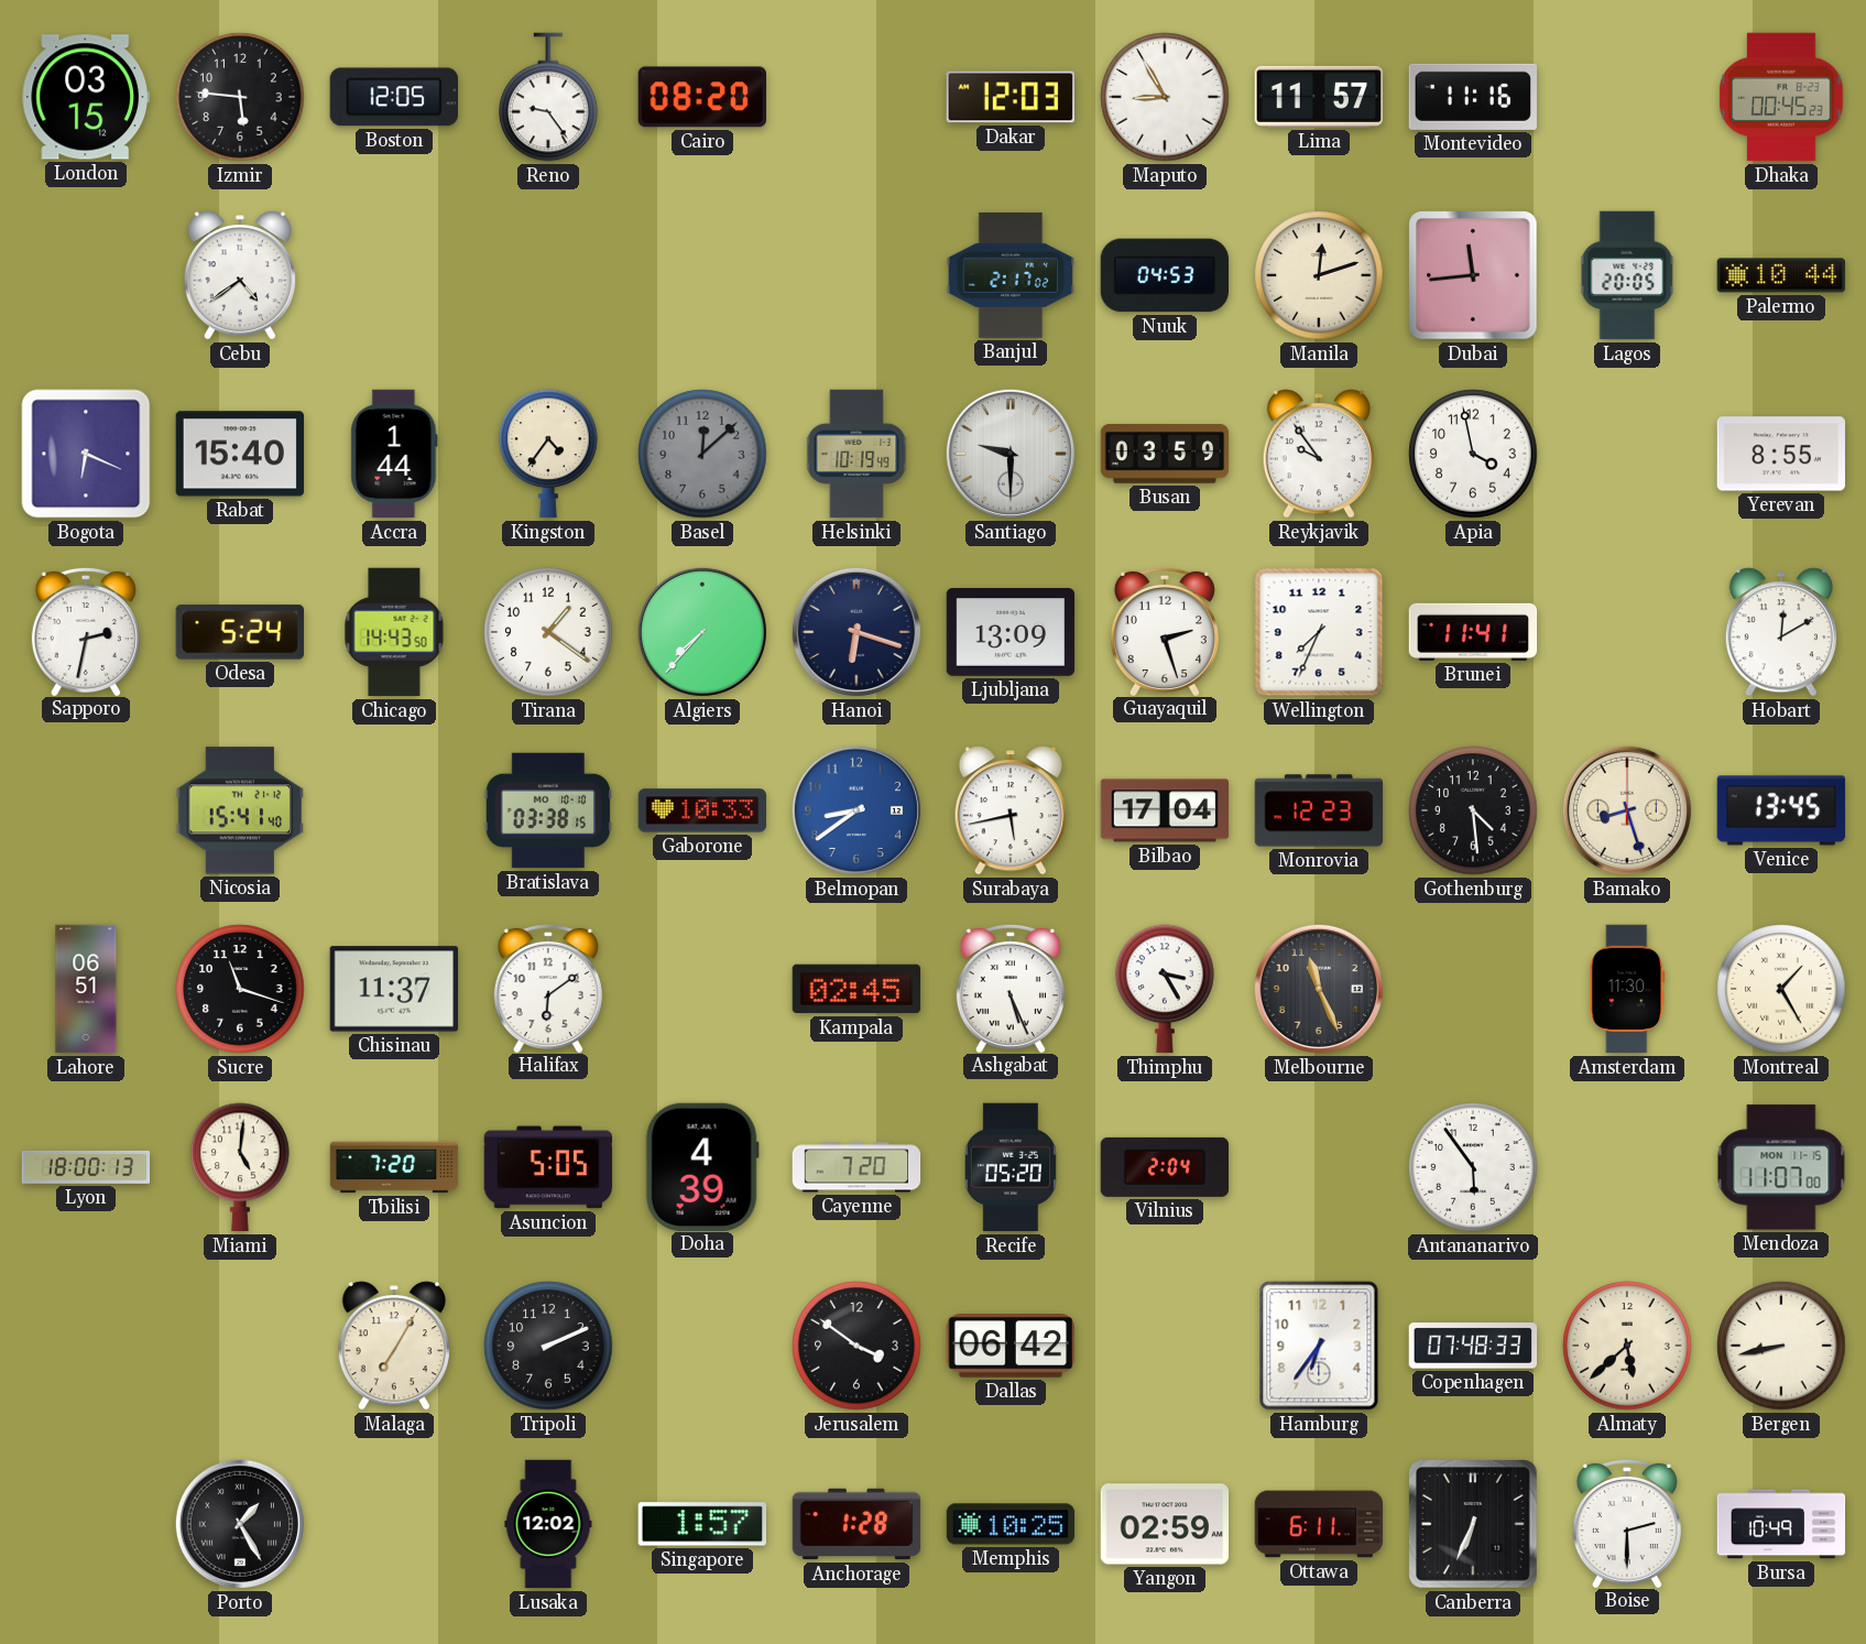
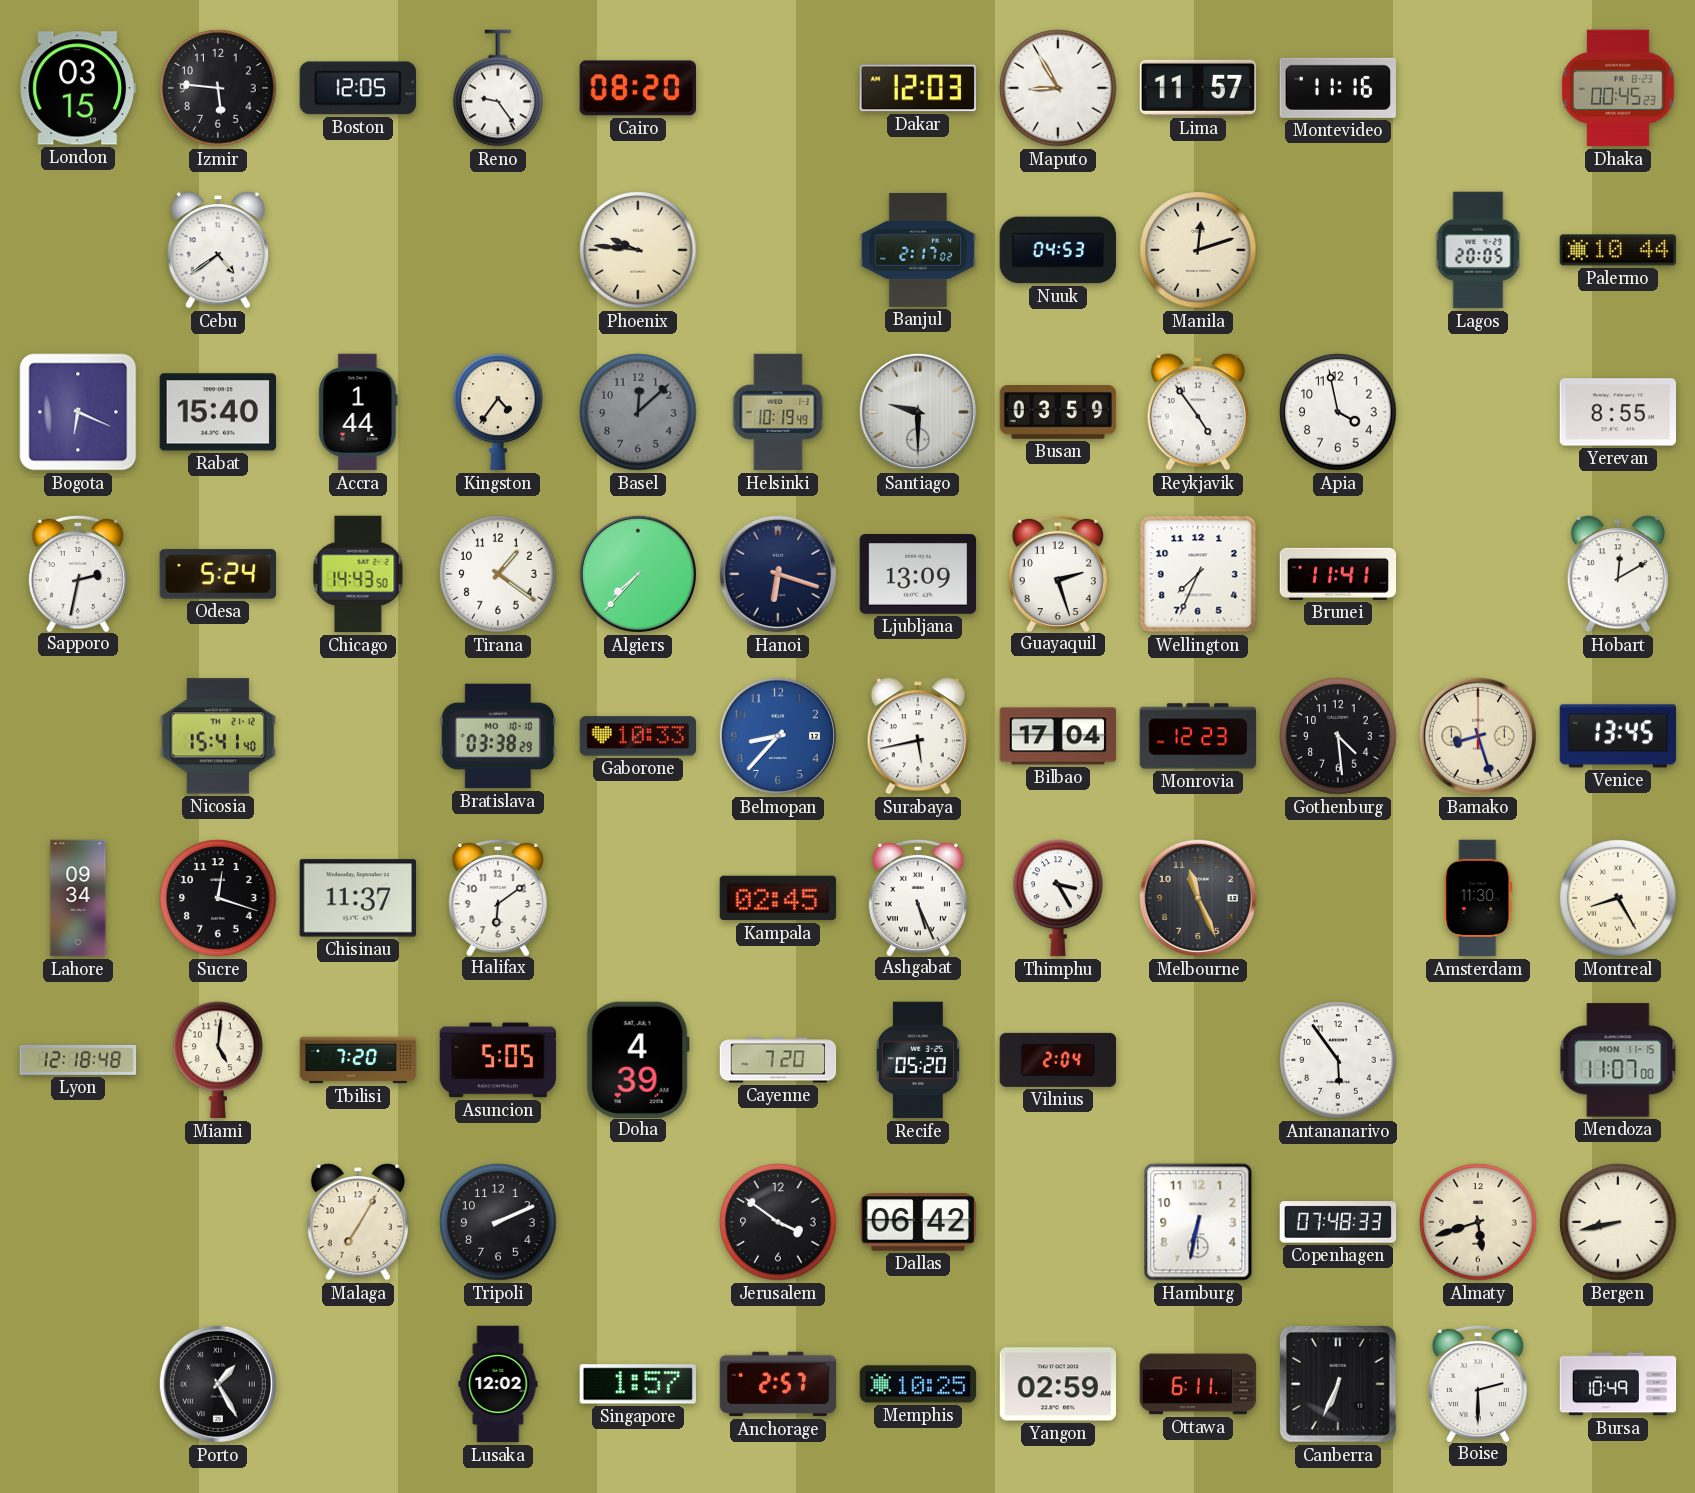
Phoenix: none -> 9:46 (638, 250)
Dubai: 11:44 -> none (1473, 275)
Reykjavik: 9:54 -> 4:54 (1198, 412)
Bratislava: 03:38:15 -> 03:38:29 (498, 736)
Belmopan: 8:39 -> 8:37 (778, 736)
Lahore: 06:51 -> 09:34 (78, 898)
Sucre: 11:18 -> 12:18 (218, 898)
Montreal: 1:25 -> 8:25 (1618, 898)
Lyon: 18:00 -> 12:18 (78, 1060)
Hamburg: 6:36 -> 6:32 (1198, 1222)
Almaty: 5:38 -> 5:42 (1478, 1222)
Anchorage: 1:28 -> 2:57 (778, 1384)
